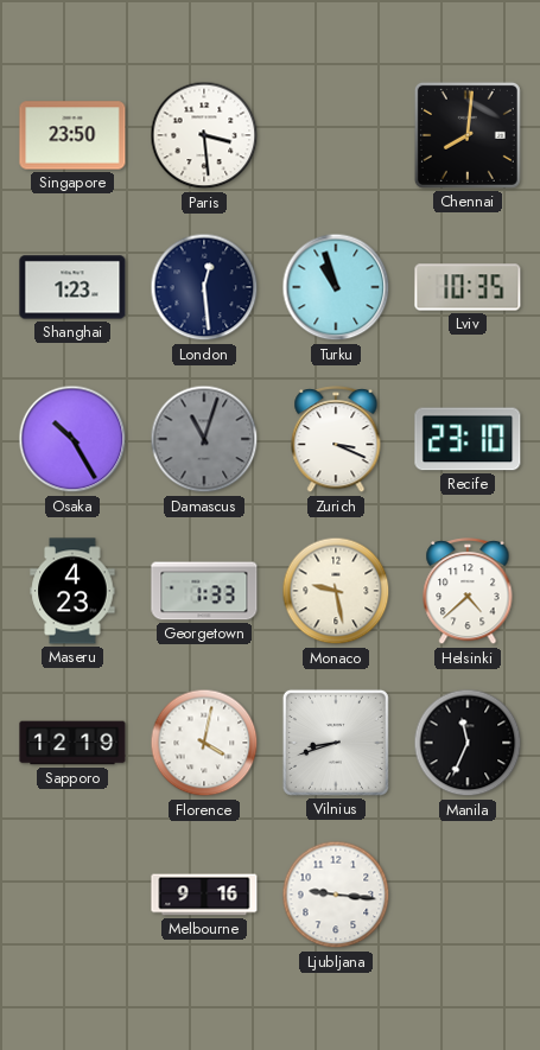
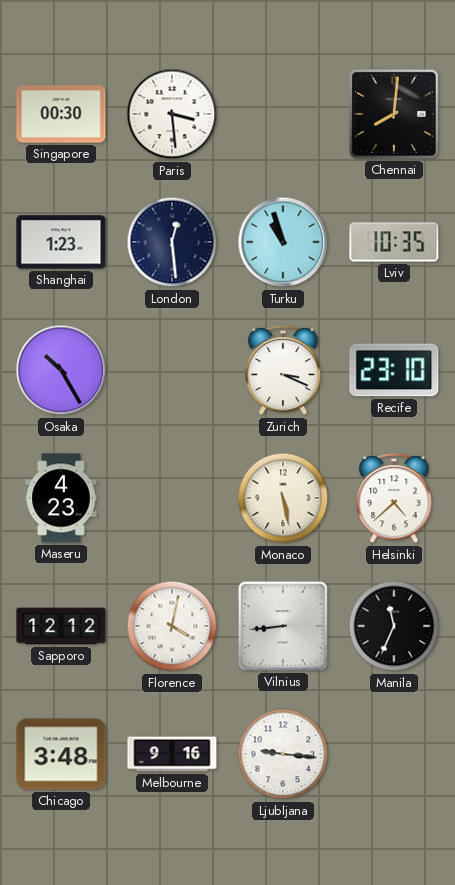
Singapore: 23:50 -> 00:30 (61, 114)
Damascus: 11:03 -> none (204, 439)
Georgetown: 1:33 -> none (204, 591)
Monaco: 9:28 -> 5:28 (283, 498)
Sapporo: 12:19 -> 12:12 (61, 626)
Vilnius: 8:42 -> 8:44 (283, 626)
Chicago: none -> 3:48 (61, 754)
